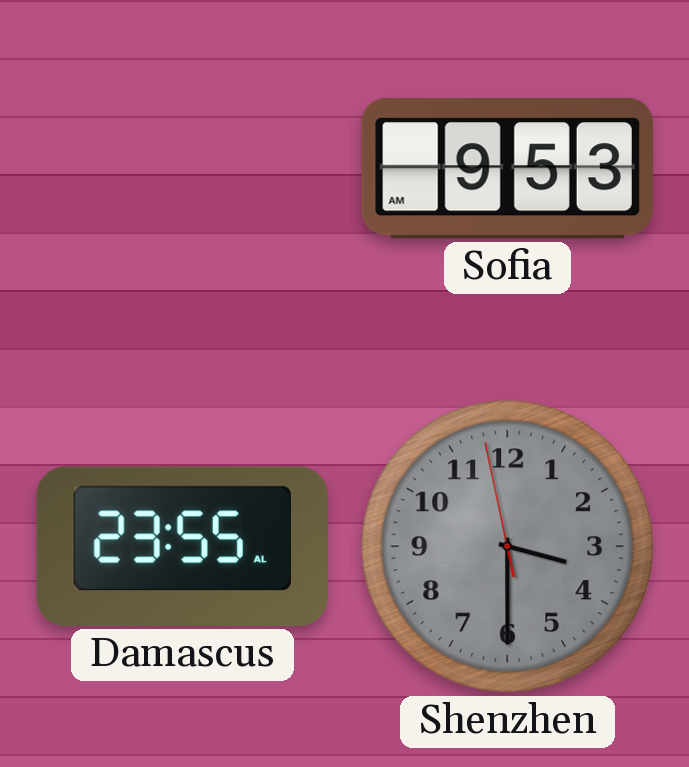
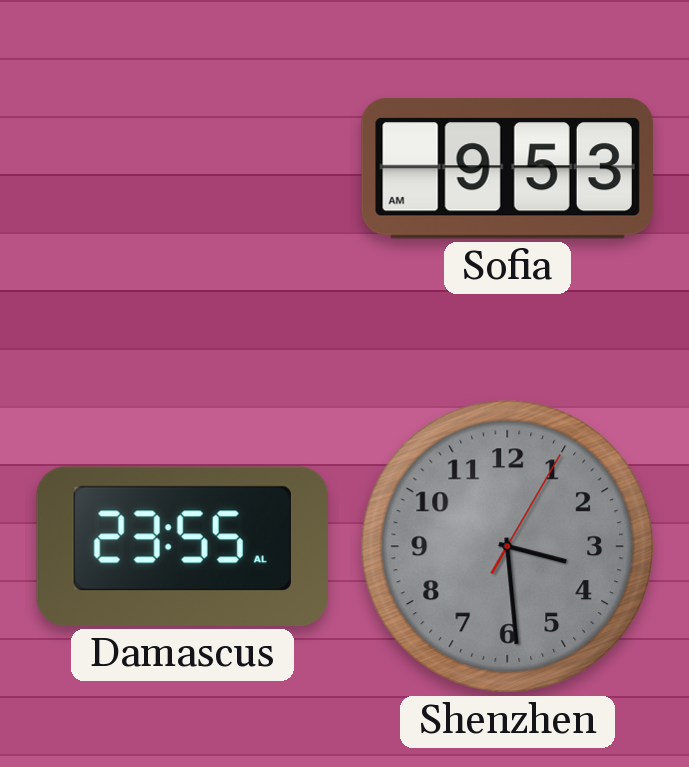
Shenzhen: 3:29:58 -> 3:29:05 (508, 547)
